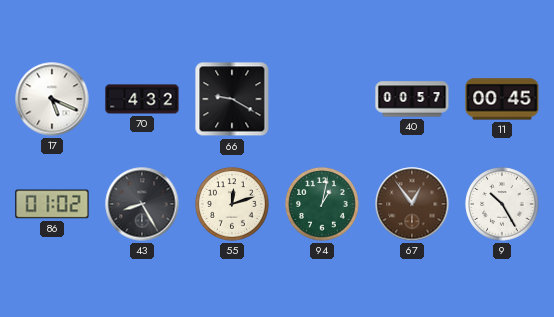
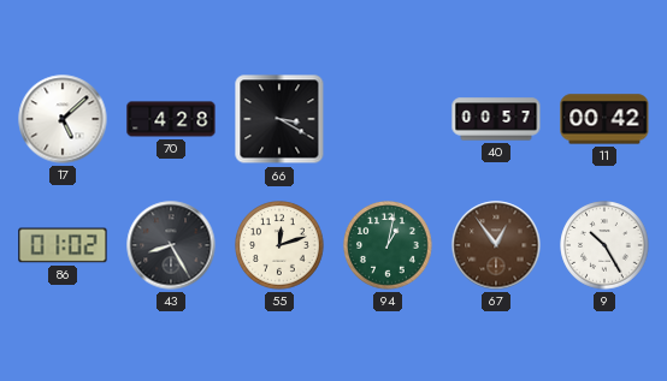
17: 5:19 -> 5:08 (63, 119)
70: 4:32 -> 4:28 (171, 119)
66: 9:20 -> 3:20 (279, 119)
11: 00:45 -> 00:42 (604, 119)
